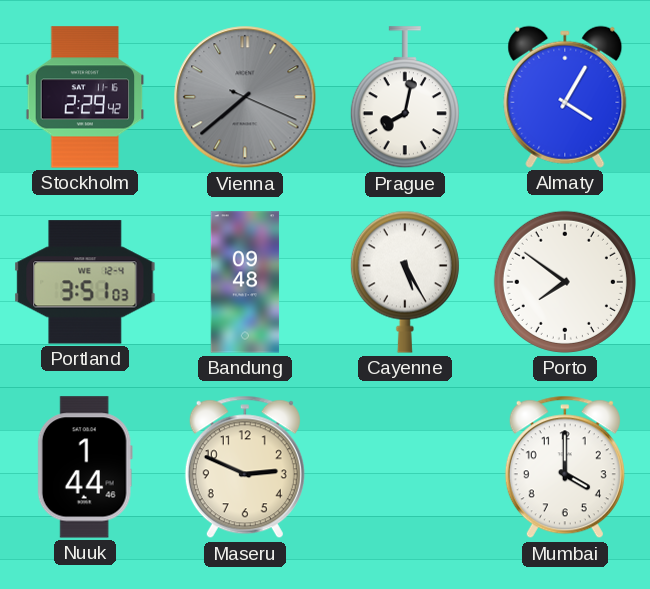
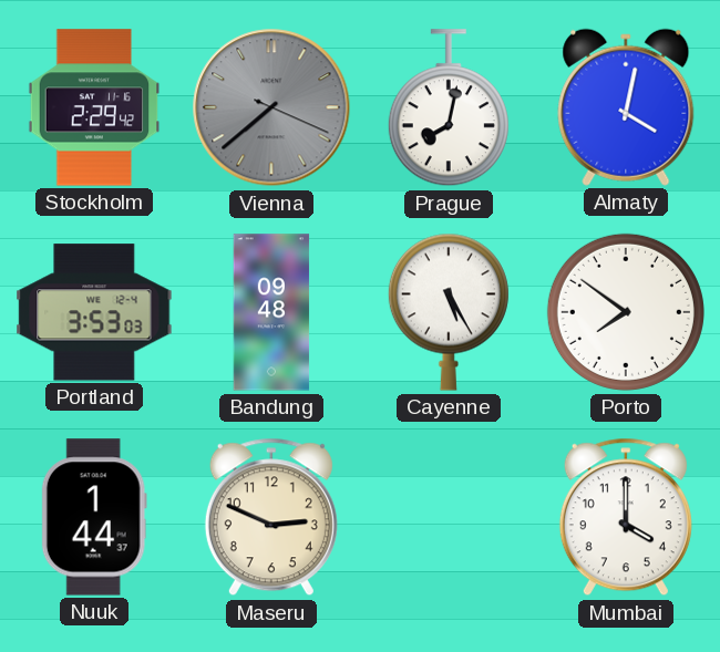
Almaty: 4:05 -> 4:02 (626, 107)
Portland: 3:51 -> 3:53 (94, 312)
Nuuk: 1:44:46 -> 1:44:37 (94, 517)
